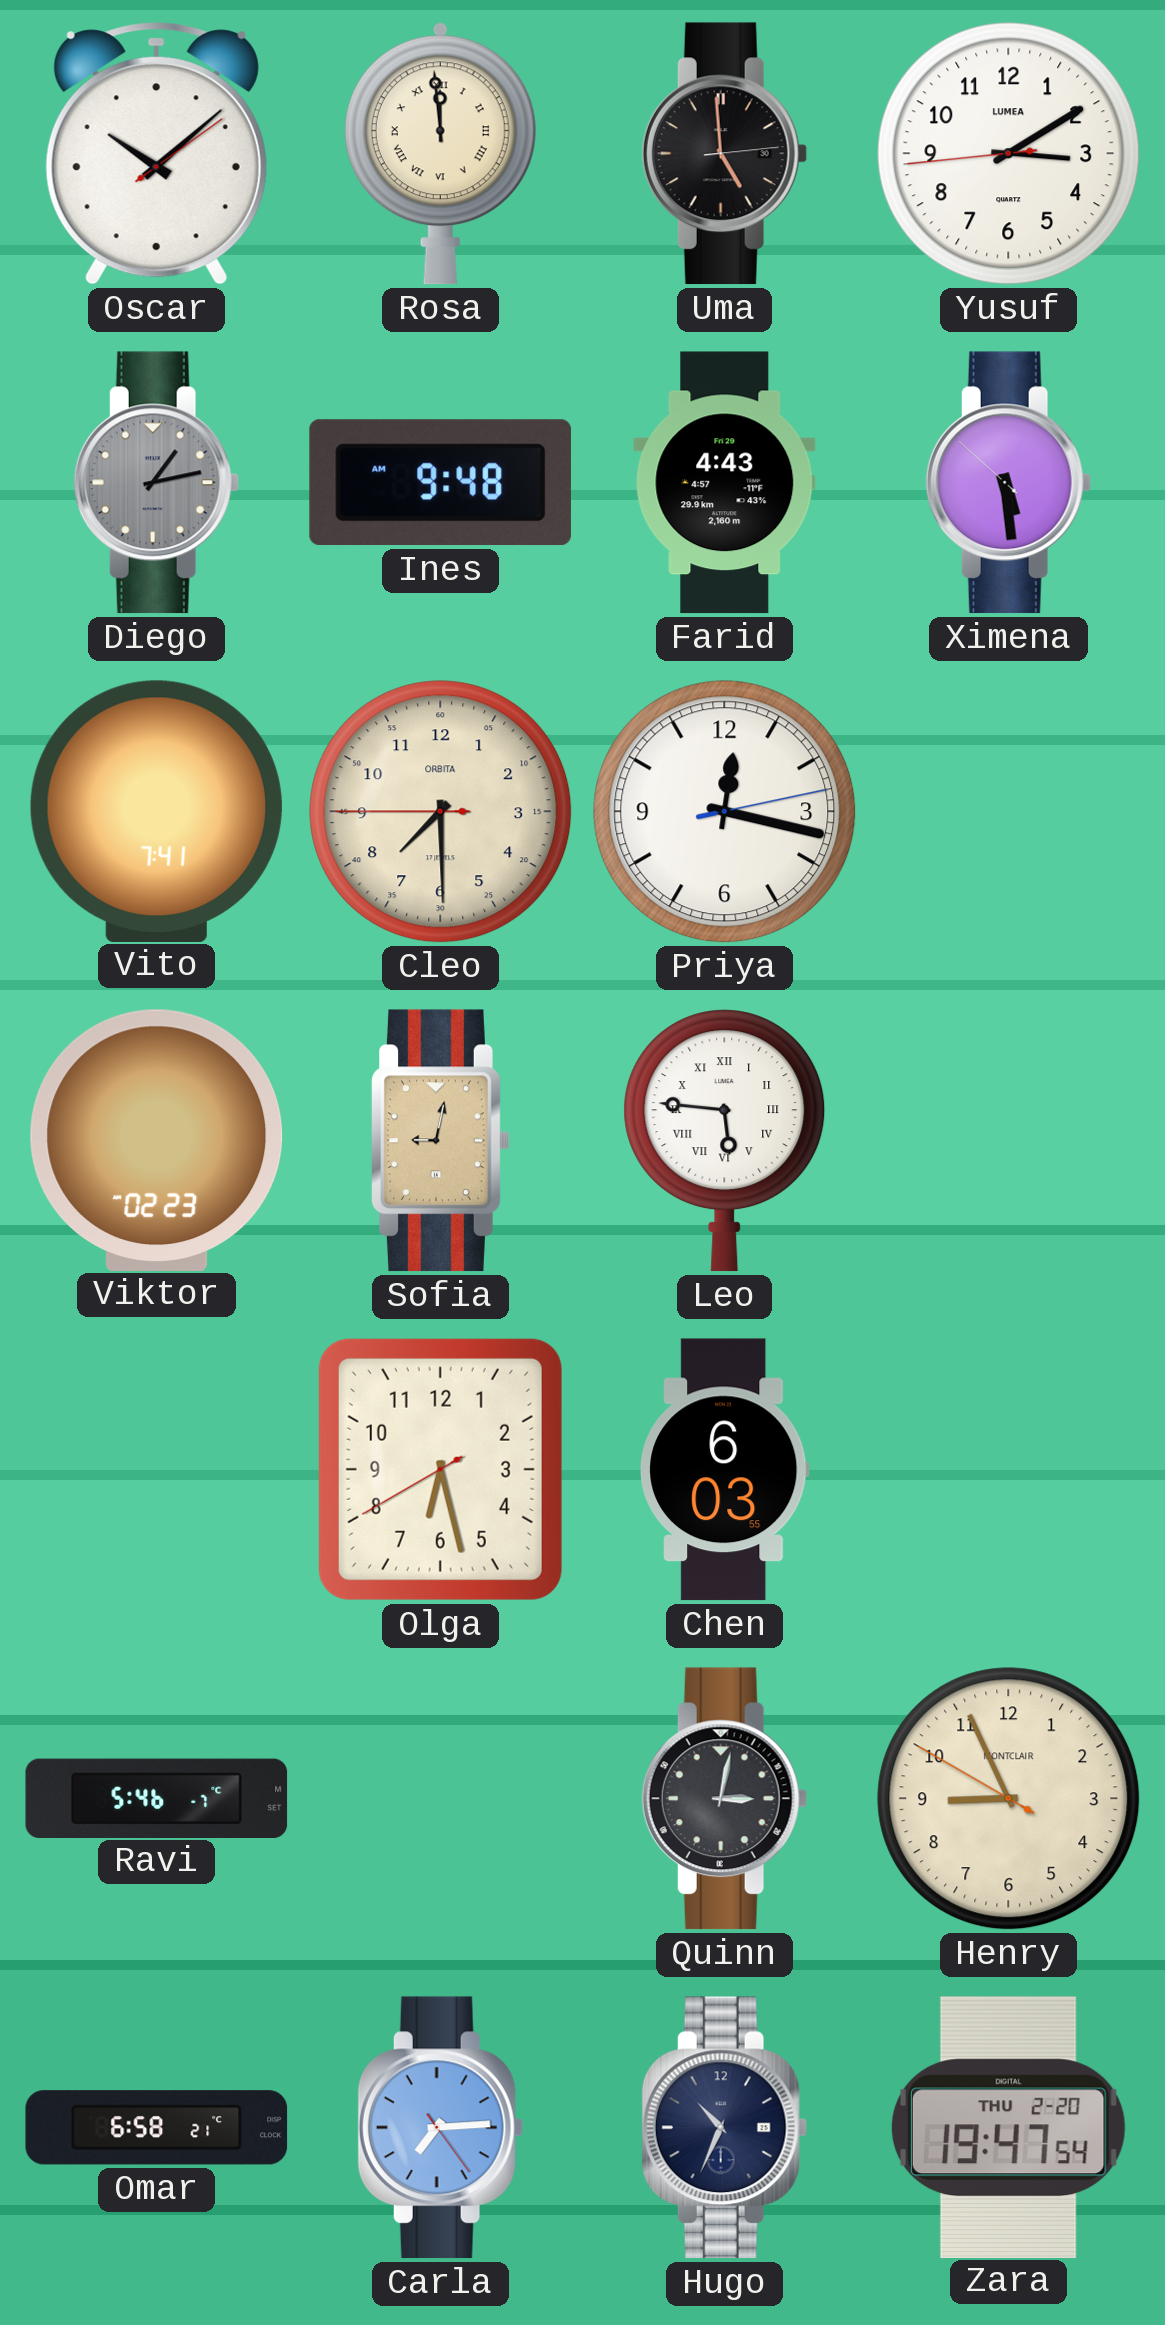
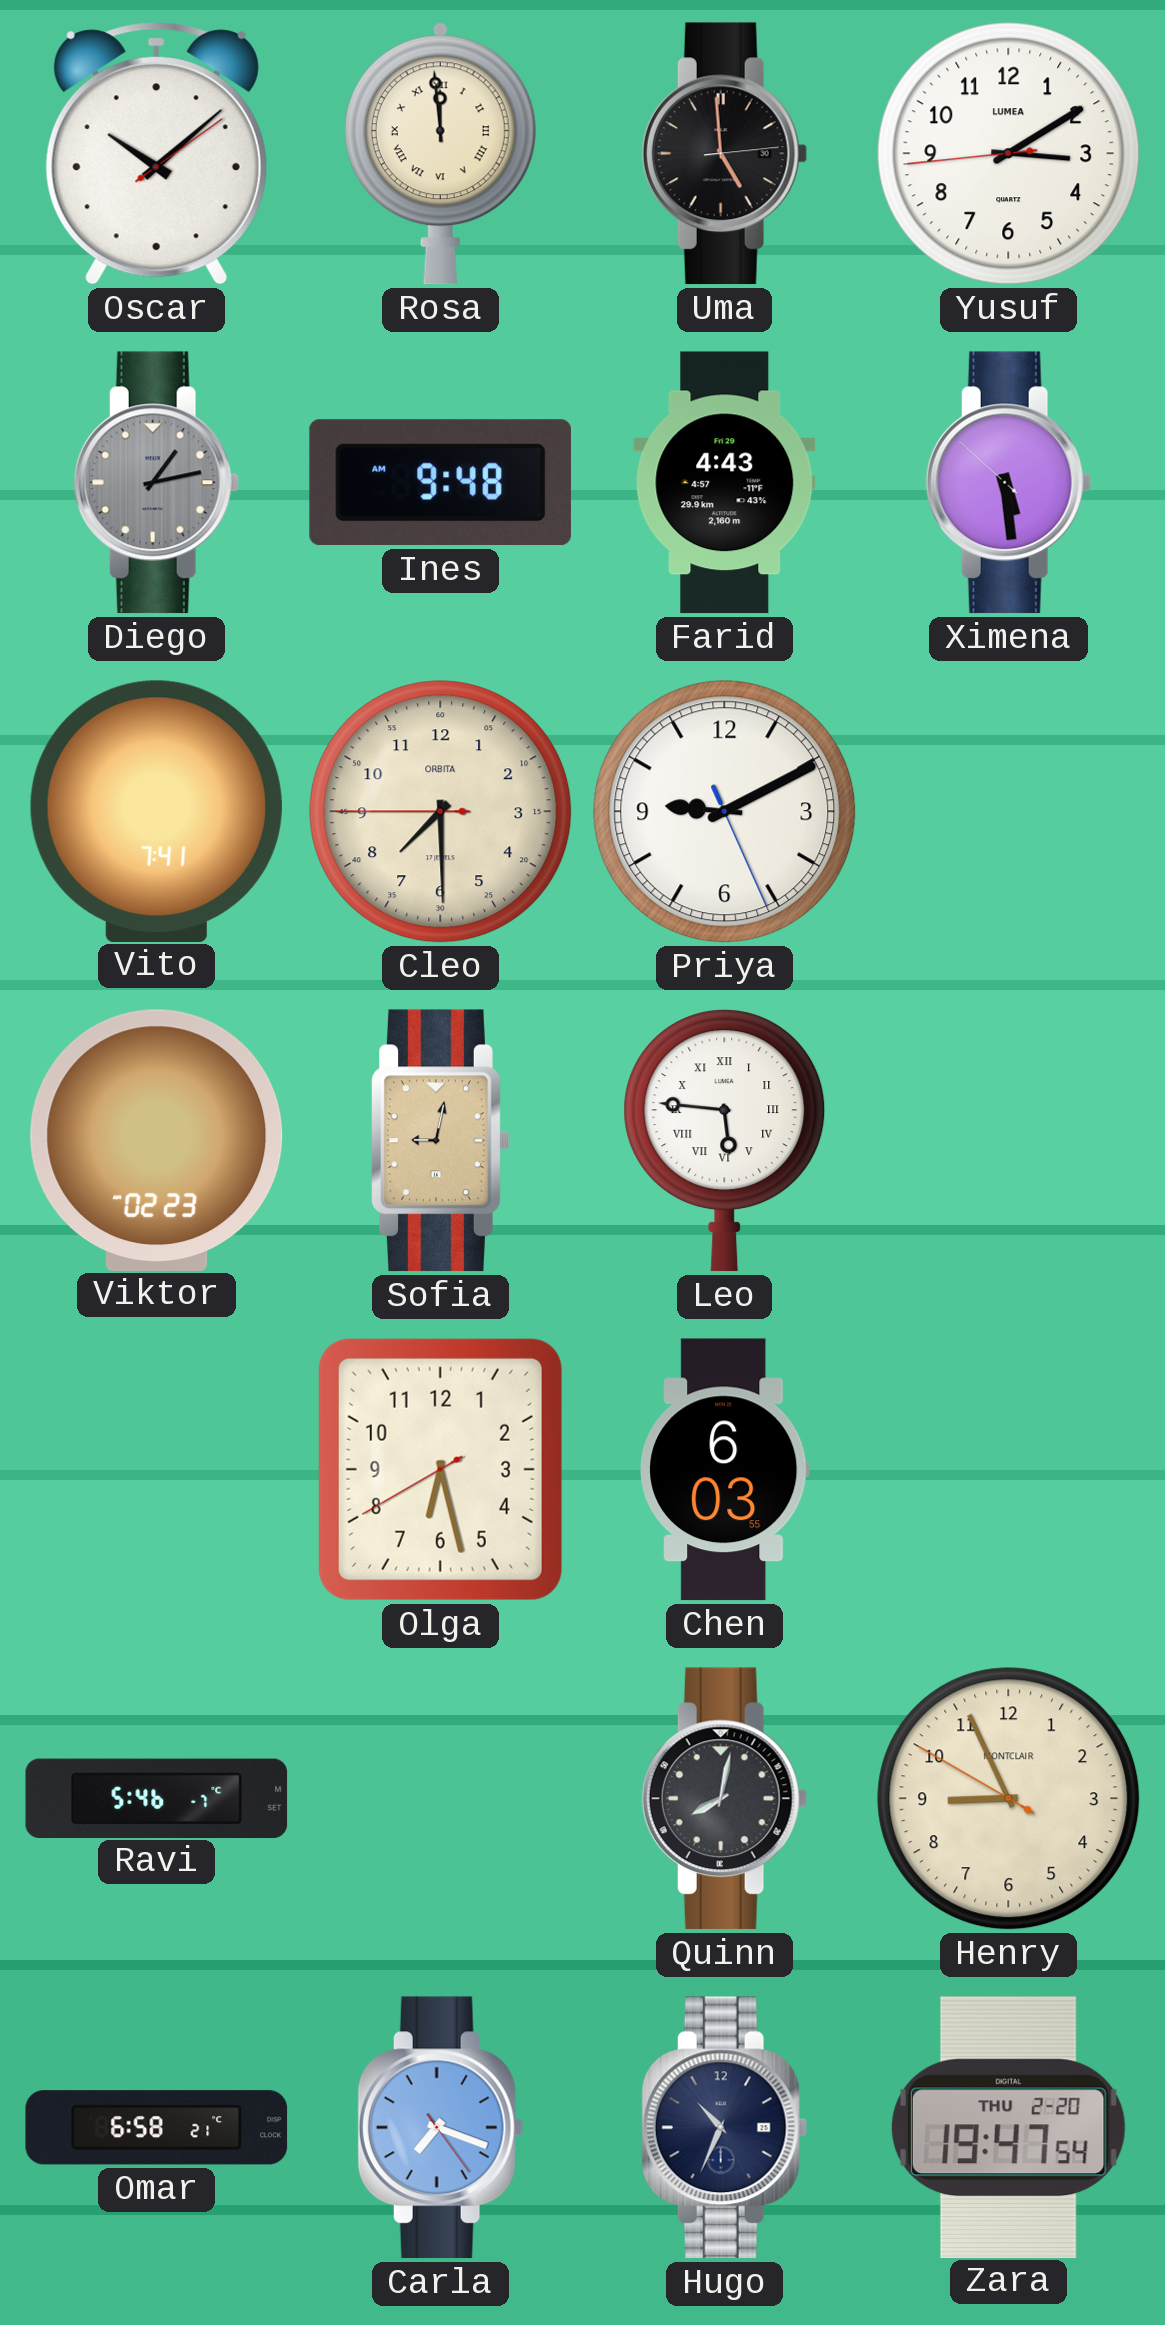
Priya: 12:17 -> 9:10 (725, 812)
Quinn: 3:02 -> 8:02 (724, 1799)
Carla: 7:14 -> 7:18 (440, 2128)
